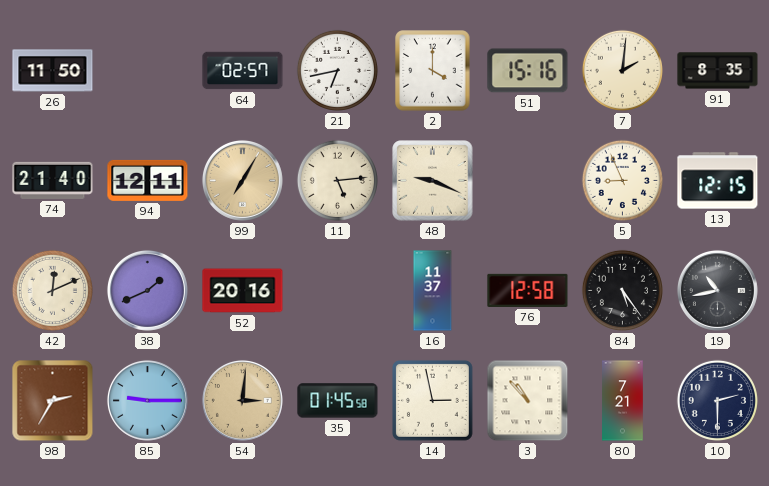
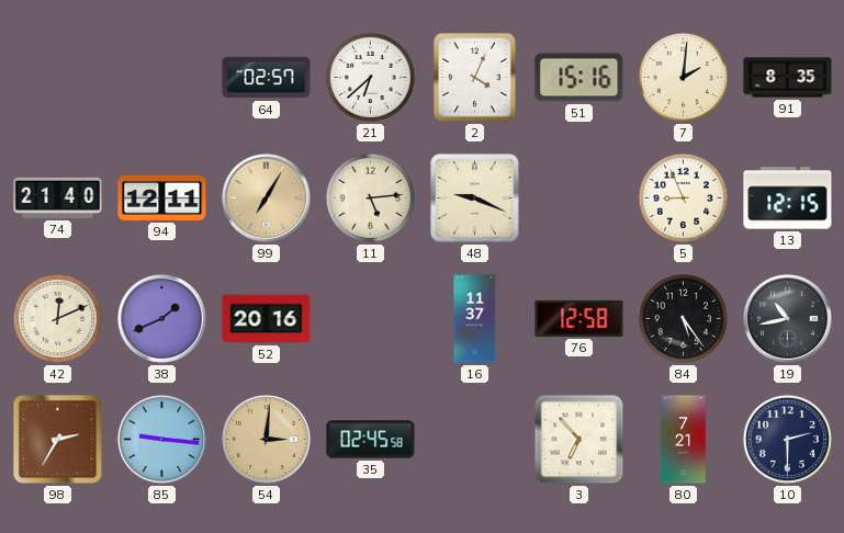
26: 11:50 -> none (53, 71)
21: 6:43 -> 6:38 (370, 77)
2: 4:00 -> 4:04 (475, 78)
85: 9:15 -> 9:16 (161, 439)
35: 01:45 -> 02:45 (371, 440)
14: 2:58 -> none (432, 400)
3: 10:53 -> 6:53 (579, 440)
